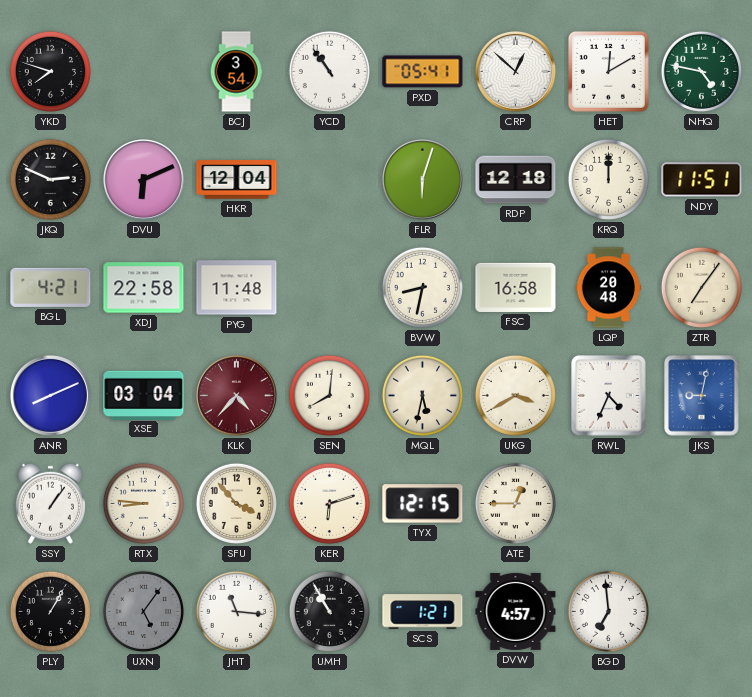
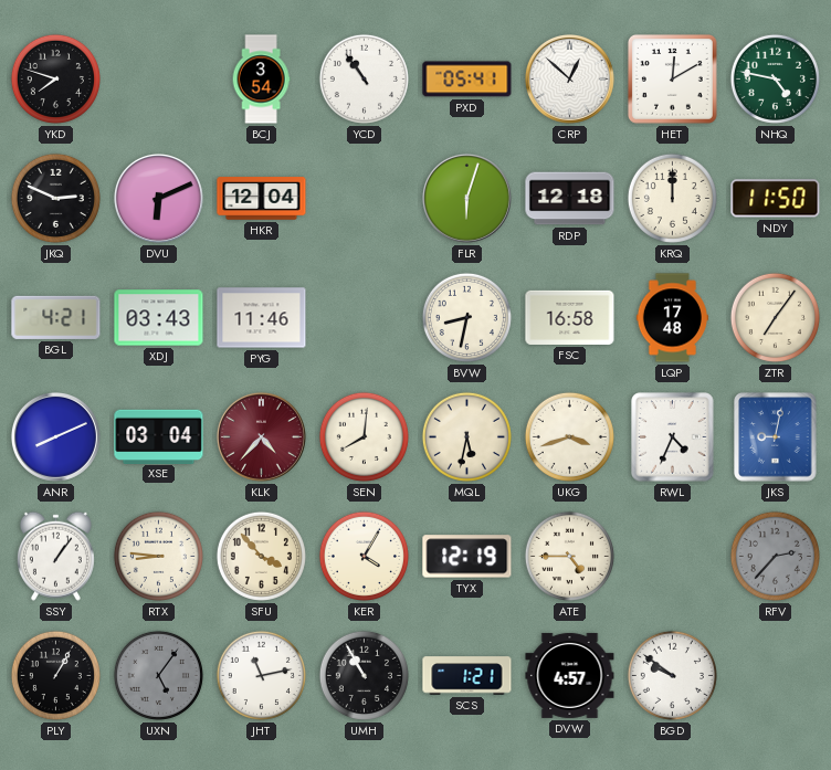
NDY: 11:51 -> 11:50 (776, 199)
XDJ: 22:58 -> 03:43 (159, 318)
PYG: 11:48 -> 11:46 (262, 318)
LQP: 20:48 -> 17:48 (672, 318)
UKG: 3:40 -> 3:42 (569, 436)
KER: 6:12 -> 4:05 (364, 556)
TYX: 12:15 -> 12:19 (467, 557)
ATE: 12:45 -> 4:45 (569, 556)
RFV: none -> 2:37 (775, 556)
JHT: 11:16 -> 11:13 (261, 675)
BGD: 6:59 -> 9:51 (672, 675)
